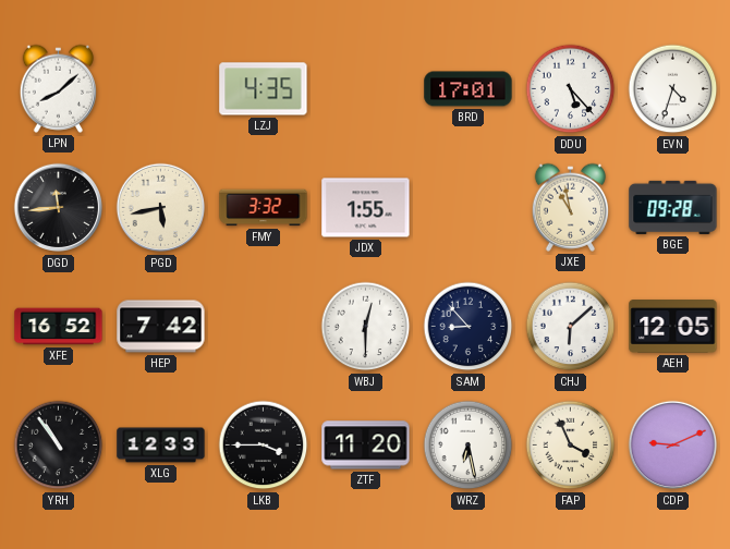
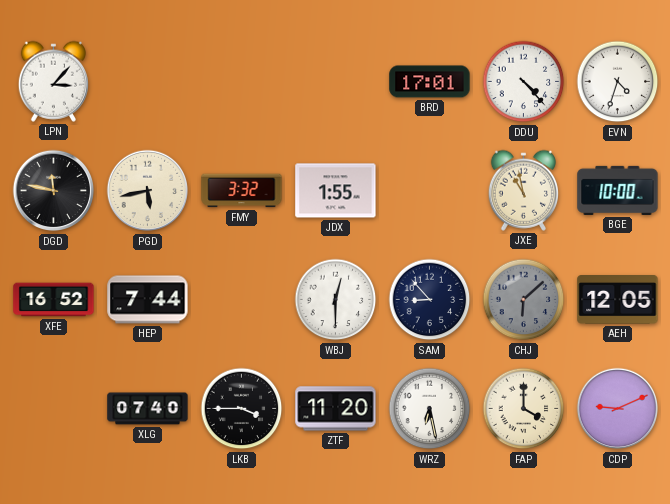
LPN: 8:08 -> 3:07 (53, 81)
LZJ: 4:35 -> none (264, 89)
DDU: 5:23 -> 4:23 (524, 82)
DGD: 11:44 -> 11:47 (54, 191)
BGE: 09:28 -> 10:00 (618, 190)
HEP: 7:42 -> 7:44 (148, 300)
CHJ dial: white -> grey (524, 300)
YRH: 10:54 -> none (59, 446)
XLG: 12:33 -> 07:40 (148, 409)
FAP: 3:56 -> 4:00 (524, 409)
